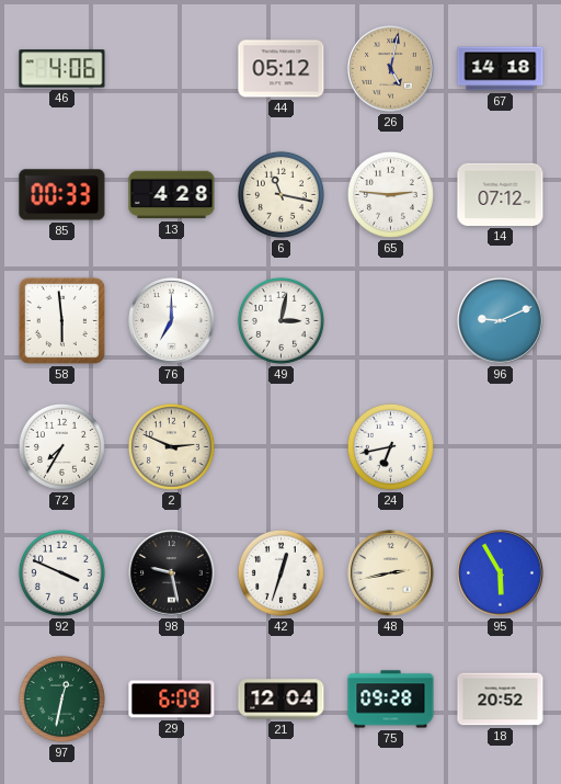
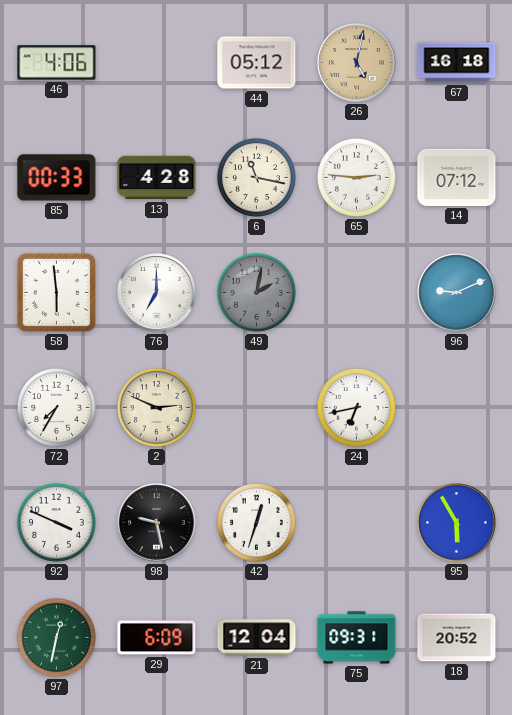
67: 14:18 -> 16:18 (457, 63)
49: 3:02 -> 2:02 (256, 292)
49 dial: white -> grey (256, 292)
48: 2:43 -> none (391, 573)
75: 09:28 -> 09:31 (357, 638)
